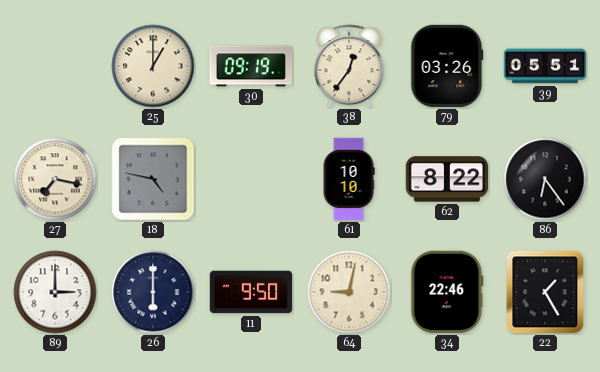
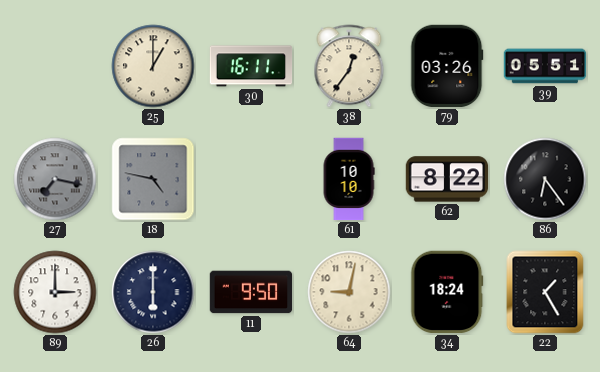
30: 09:19 -> 16:11 (251, 66)
27 dial: cream -> grey (55, 179)
34: 22:46 -> 18:24 (447, 292)
